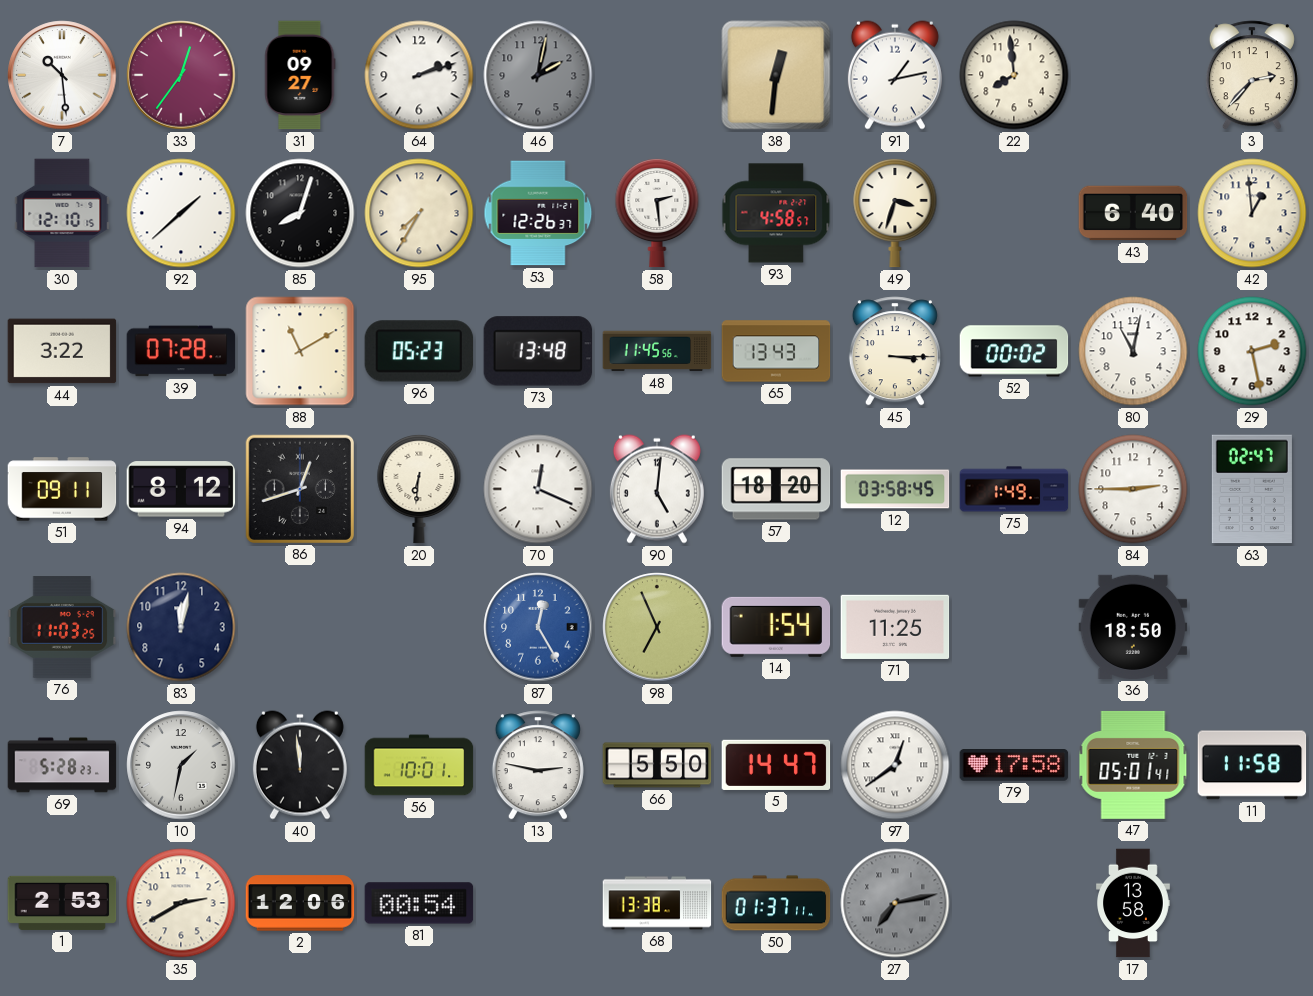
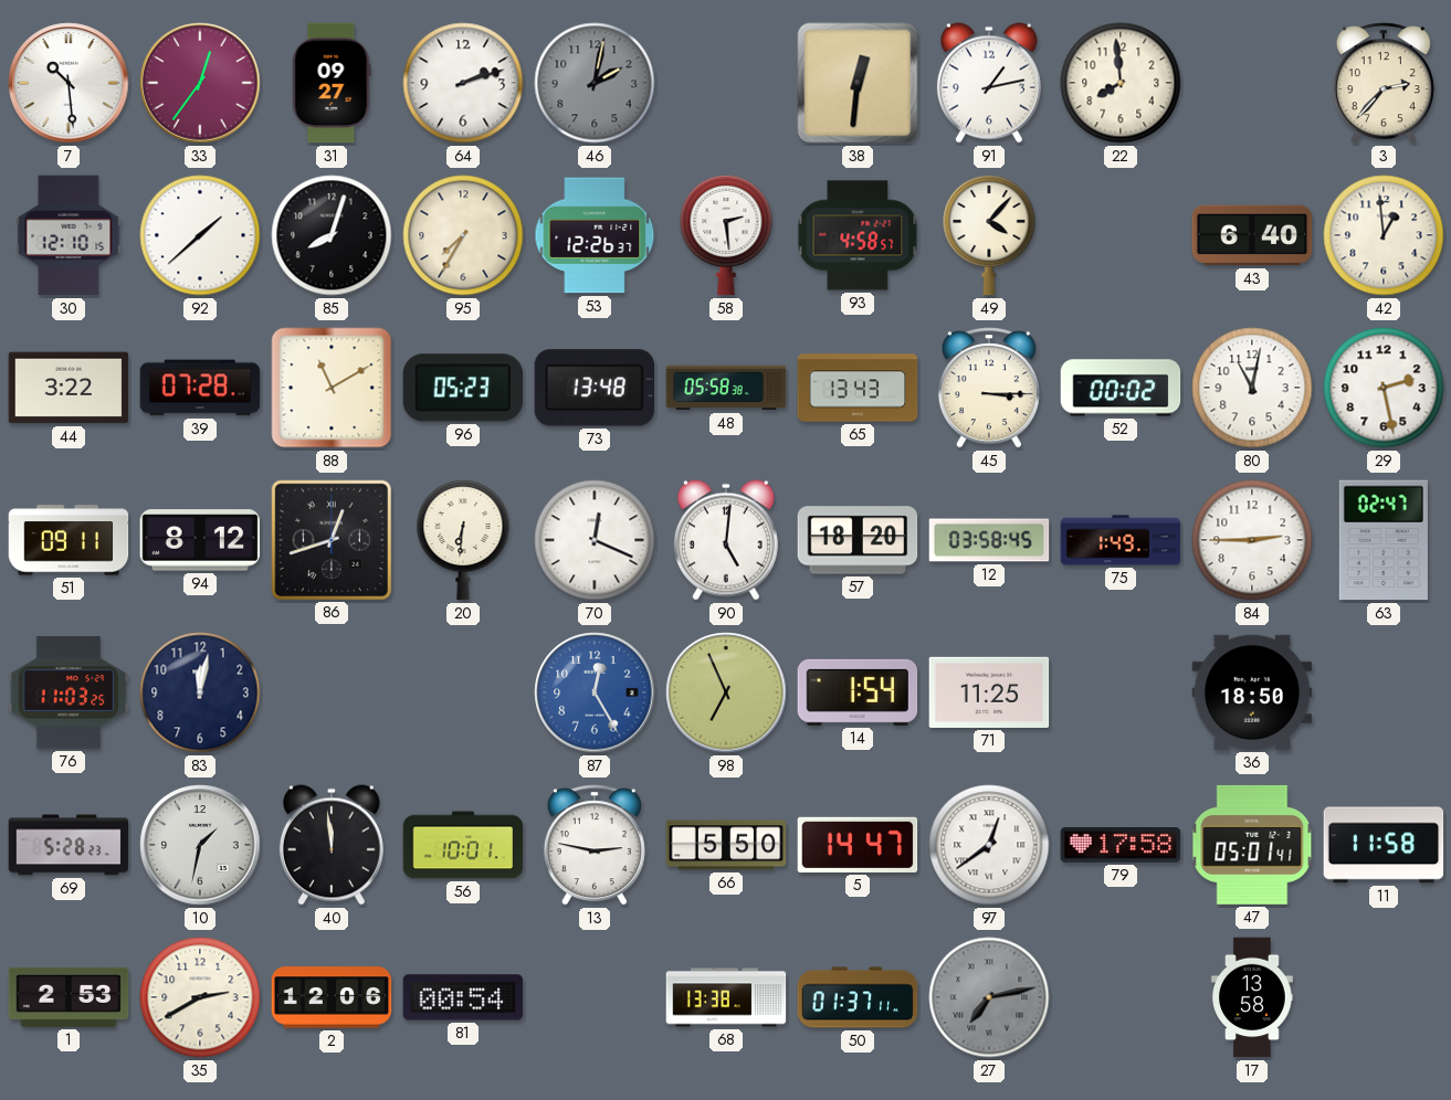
49: 3:33 -> 4:07 (989, 235)
48: 11:45 -> 05:58 (726, 388)
